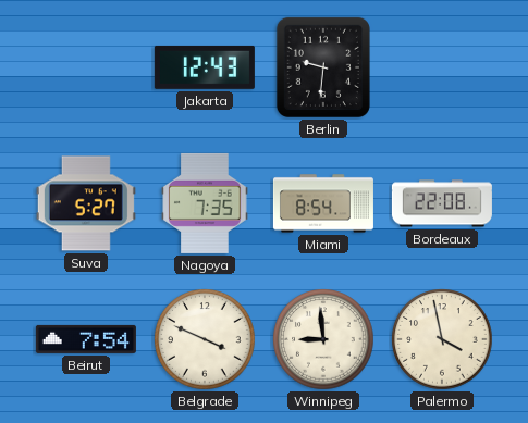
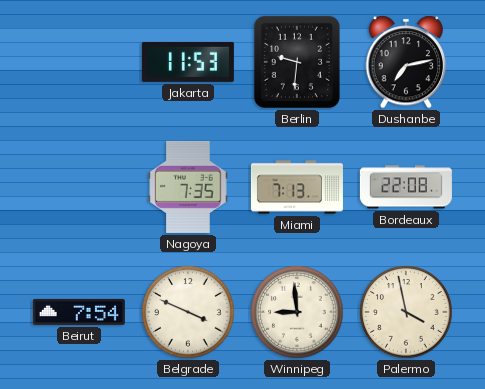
Jakarta: 12:43 -> 11:53 (188, 62)
Dushanbe: none -> 7:13 (406, 62)
Suva: 5:27 -> none (86, 203)
Miami: 8:54 -> 7:13 (297, 187)
